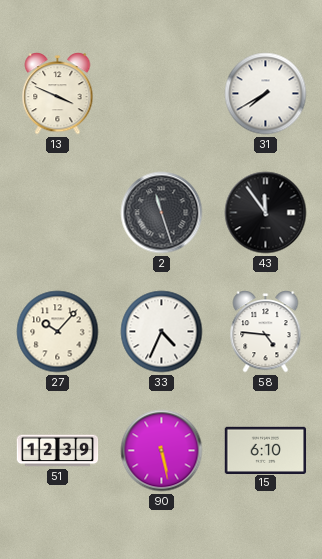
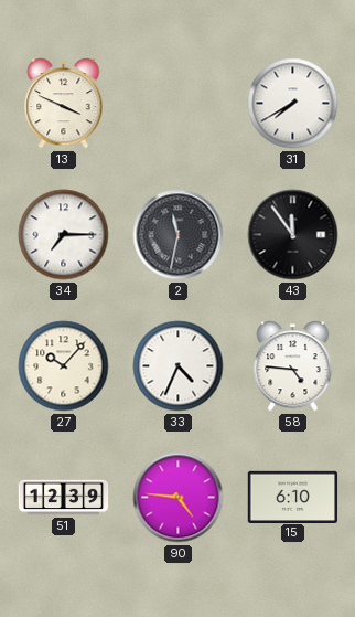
34: none -> 7:15 (64, 235)
2: 11:27 -> 11:32 (179, 235)
90: 5:28 -> 4:46 (179, 498)
